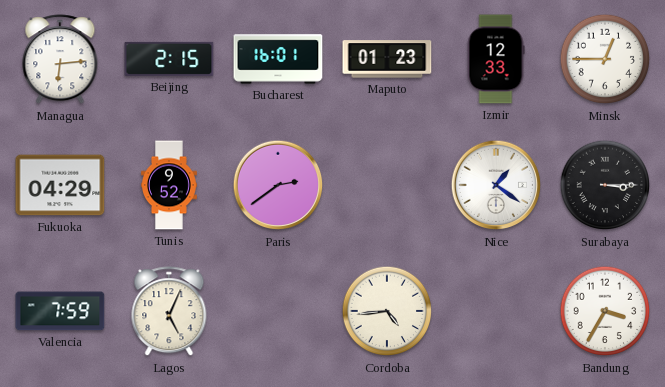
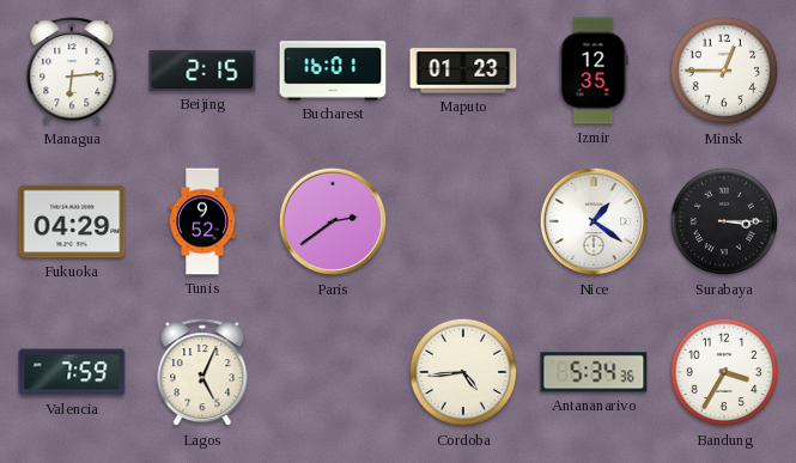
Izmir: 12:33 -> 12:35 (594, 71)
Antananarivo: none -> 5:34 (594, 372)
